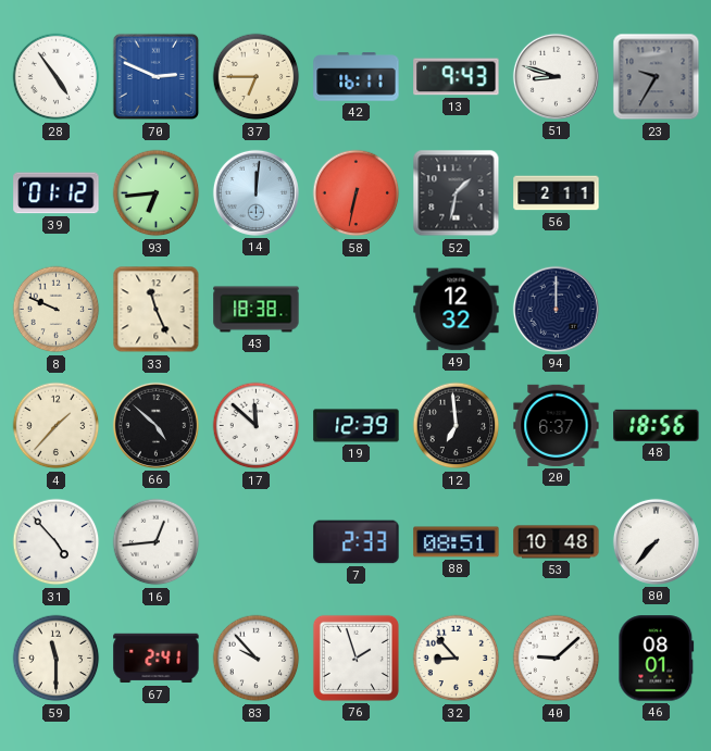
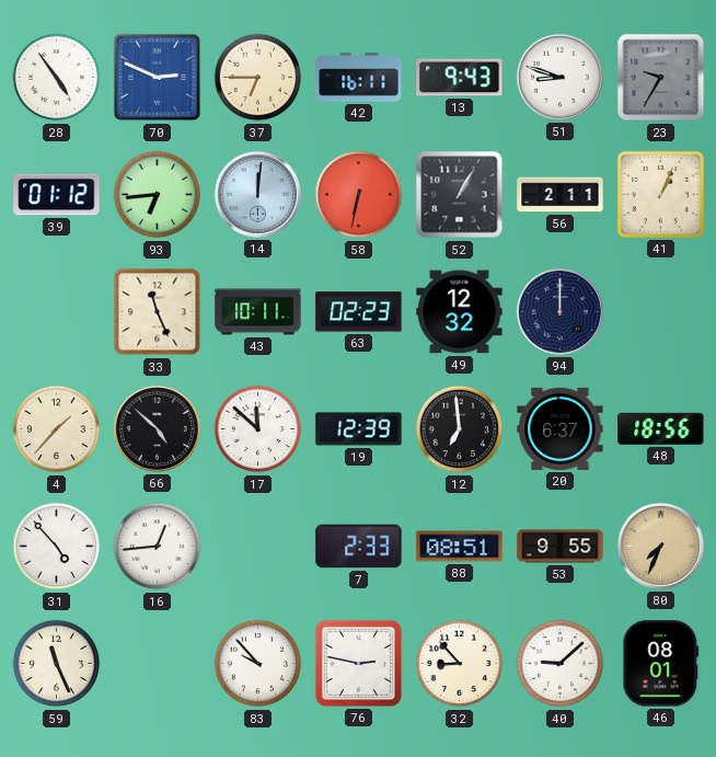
52: 1:32 -> 1:05 (460, 195)
41: none -> 1:04 (660, 194)
8: 9:49 -> none (57, 310)
43: 18:38 -> 10:11 (258, 312)
63: none -> 02:23 (359, 312)
53: 10:48 -> 9:55 (561, 547)
80: 7:37 -> 7:34 (660, 546)
80 dial: white -> champagne (660, 546)
59: 11:30 -> 11:26 (57, 664)
67: 2:41 -> none (157, 659)
76: 1:57 -> 2:47 (358, 663)
